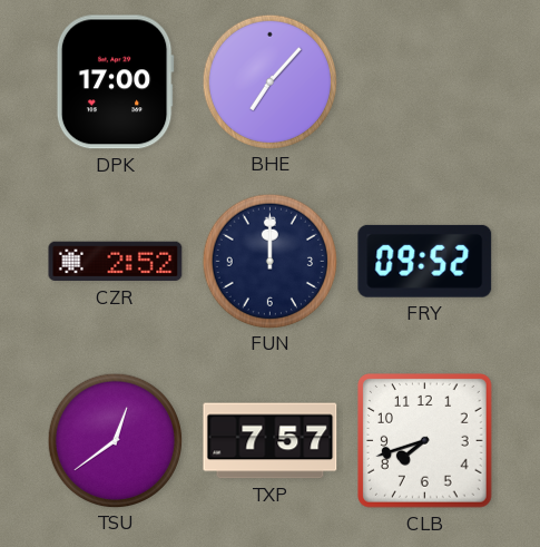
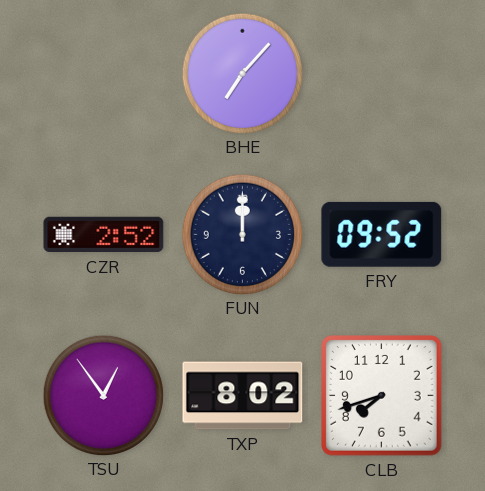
DPK: 17:00 -> none (115, 82)
TSU: 12:39 -> 12:54 (103, 395)
TXP: 7:57 -> 8:02 (243, 396)
